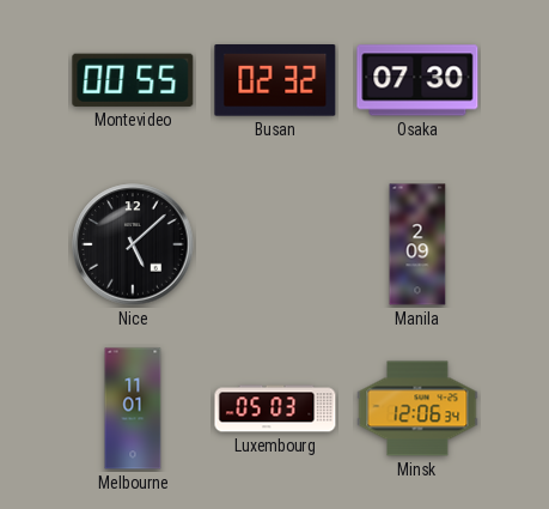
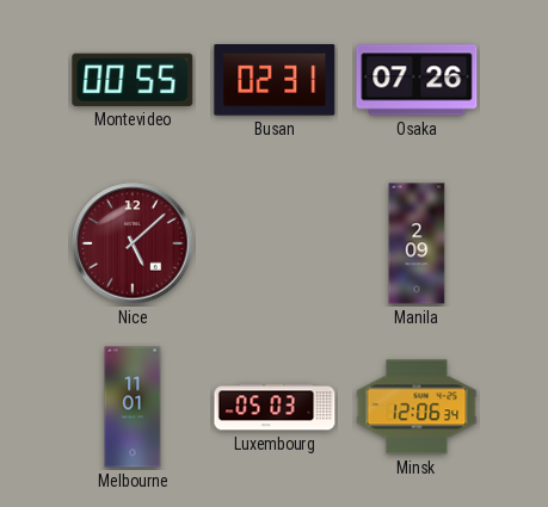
Busan: 02:32 -> 02:31 (275, 80)
Osaka: 07:30 -> 07:26 (417, 80)
Nice dial: black -> burgundy (133, 243)
